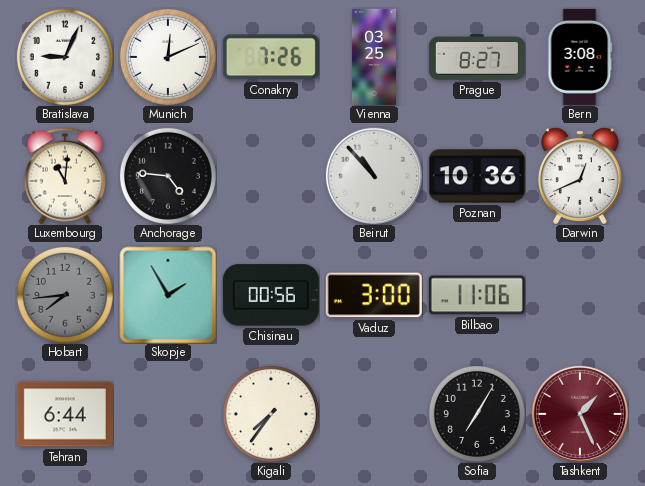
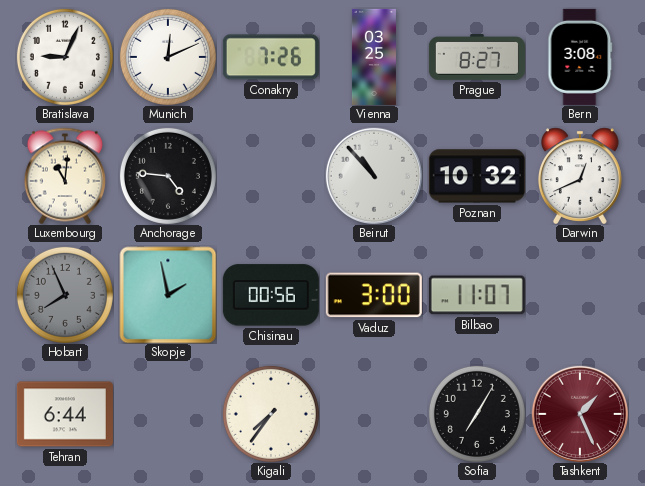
Poznan: 10:36 -> 10:32 (477, 176)
Hobart: 7:44 -> 7:56 (65, 295)
Skopje: 1:55 -> 1:58 (168, 295)
Bilbao: 11:06 -> 11:07 (477, 295)
